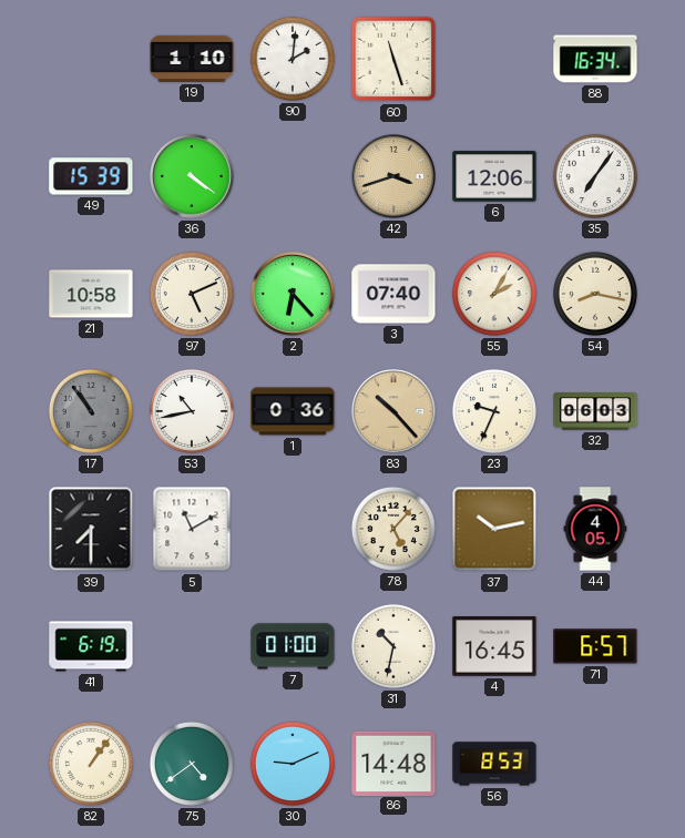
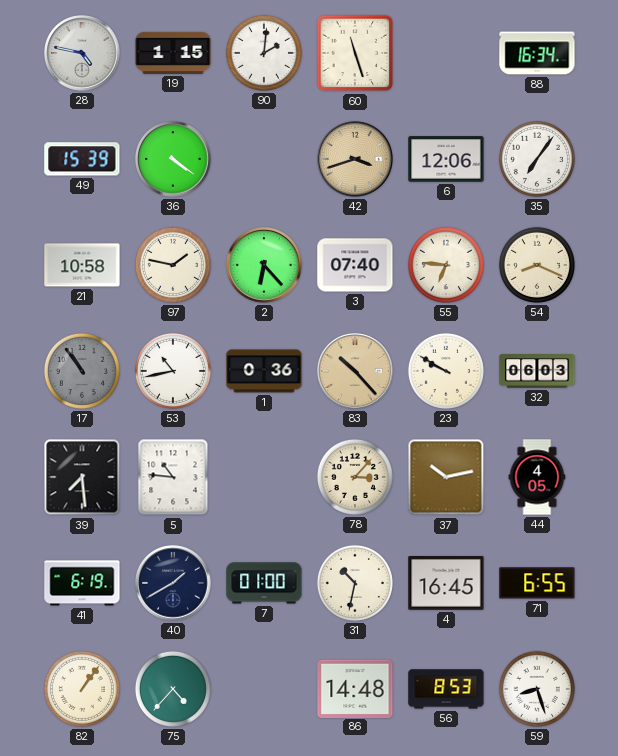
28: none -> 4:47 (82, 53)
19: 1:10 -> 1:15 (173, 53)
97: 5:11 -> 1:47 (173, 265)
55: 2:05 -> 6:46 (446, 265)
54: 8:17 -> 8:19 (537, 265)
23: 9:34 -> 9:50 (446, 371)
39: 7:30 -> 7:29 (82, 477)
5: 11:10 -> 10:46 (173, 477)
78: 5:07 -> 3:07 (355, 477)
40: none -> 1:40 (173, 583)
71: 6:57 -> 6:55 (537, 583)
75: 4:39 -> 4:37 (173, 689)
30: 9:11 -> none (293, 764)
59: none -> 8:27 (537, 689)
